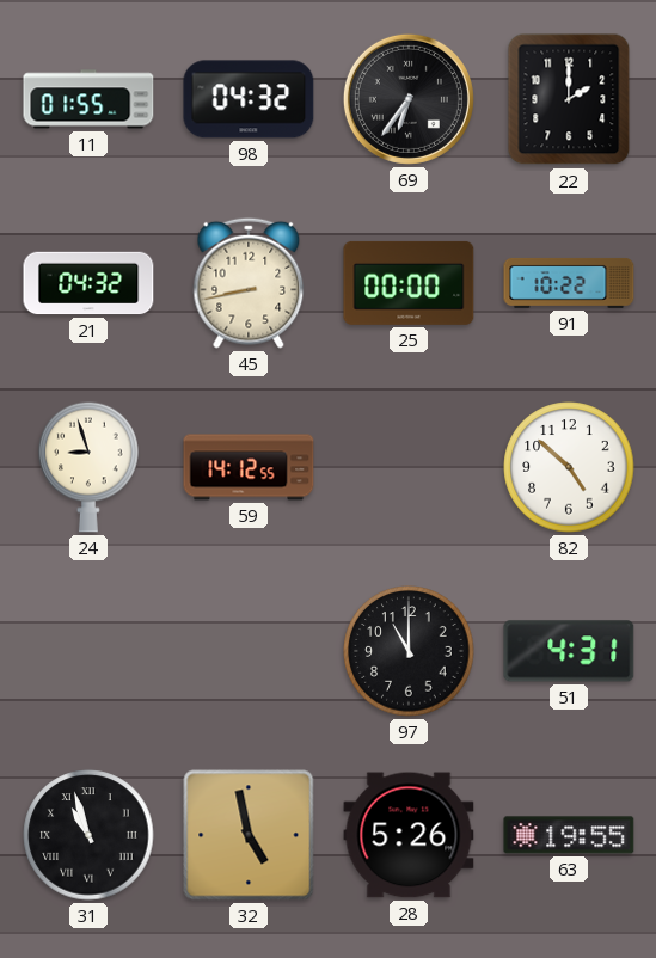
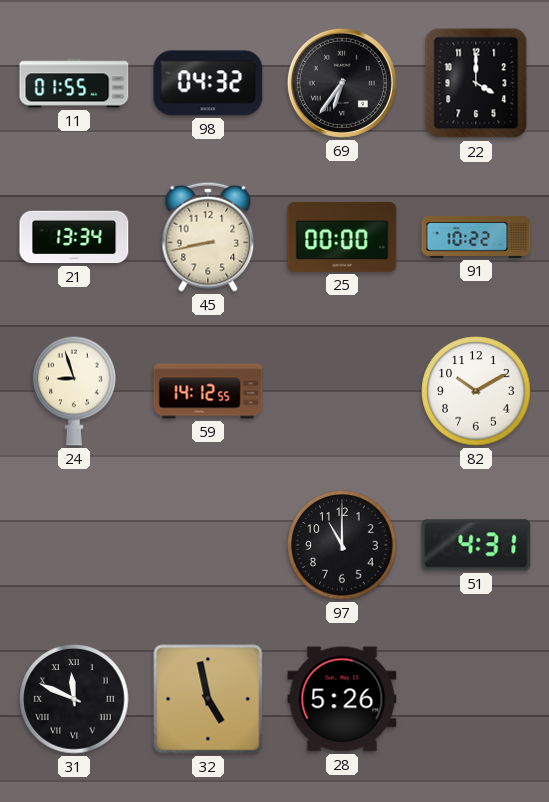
22: 2:00 -> 4:00 (476, 83)
21: 04:32 -> 13:34 (74, 237)
82: 4:52 -> 10:10 (476, 391)
31: 10:57 -> 11:49 (74, 699)
63: 19:55 -> none (569, 835)
